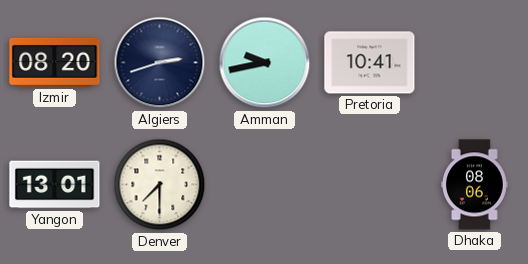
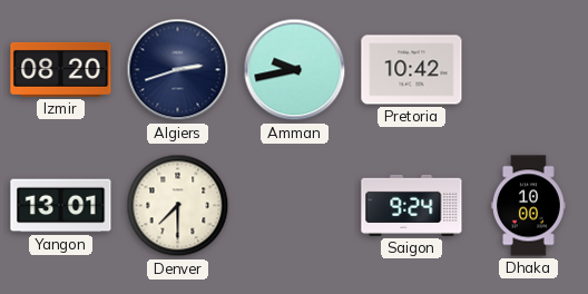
Pretoria: 10:41 -> 10:42 (412, 70)
Saigon: none -> 9:24 (412, 205)
Dhaka: 08:06 -> 10:00 (529, 206)
